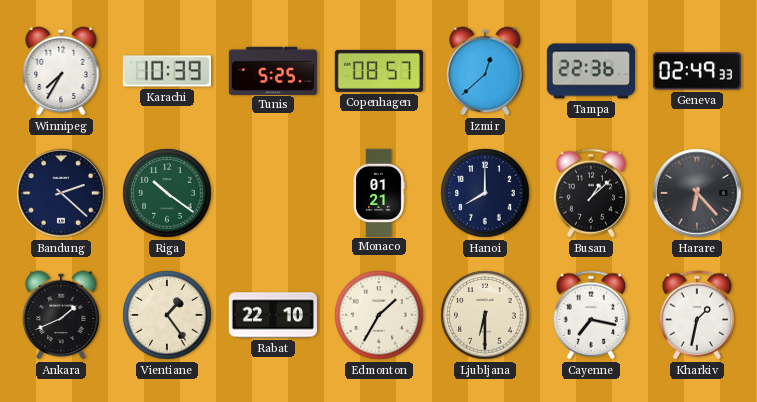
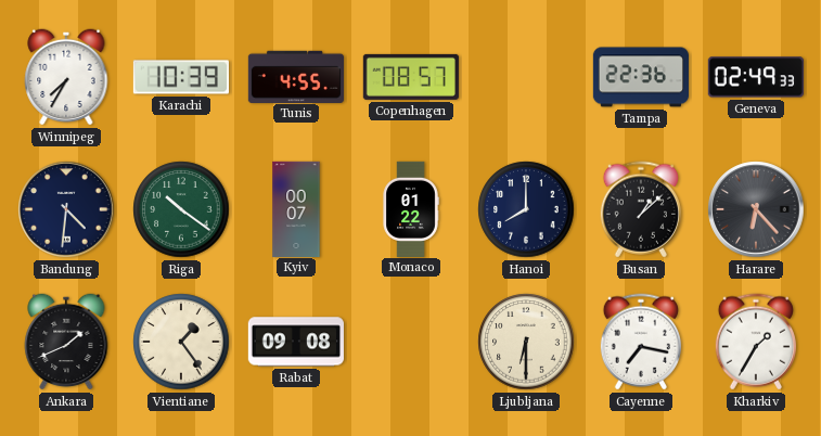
Tunis: 5:25 -> 4:55 (296, 76)
Izmir: 12:38 -> none (485, 71)
Bandung: 2:22 -> 4:31 (66, 209)
Kyiv: none -> 00:07 (296, 208)
Monaco: 01:21 -> 01:22 (411, 208)
Rabat: 22:10 -> 09:08 (296, 342)
Edmonton: 1:35 -> none (379, 315)
Kharkiv: 1:32 -> 1:35 (756, 342)
